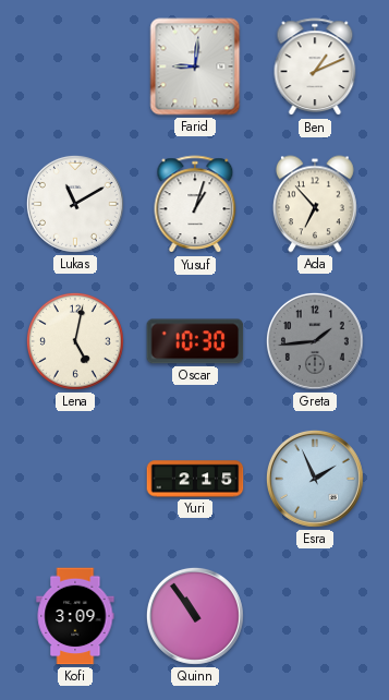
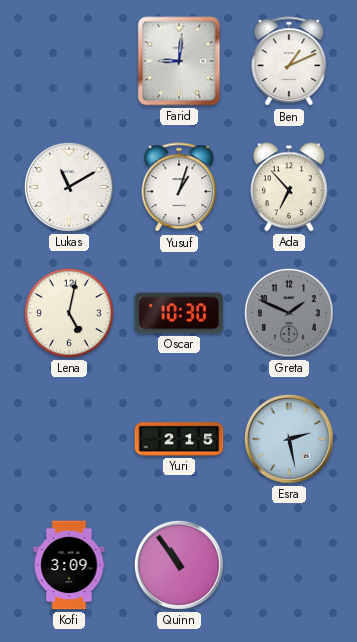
Greta: 1:44 -> 1:49 (289, 313)
Esra: 1:56 -> 2:28 (289, 439)
